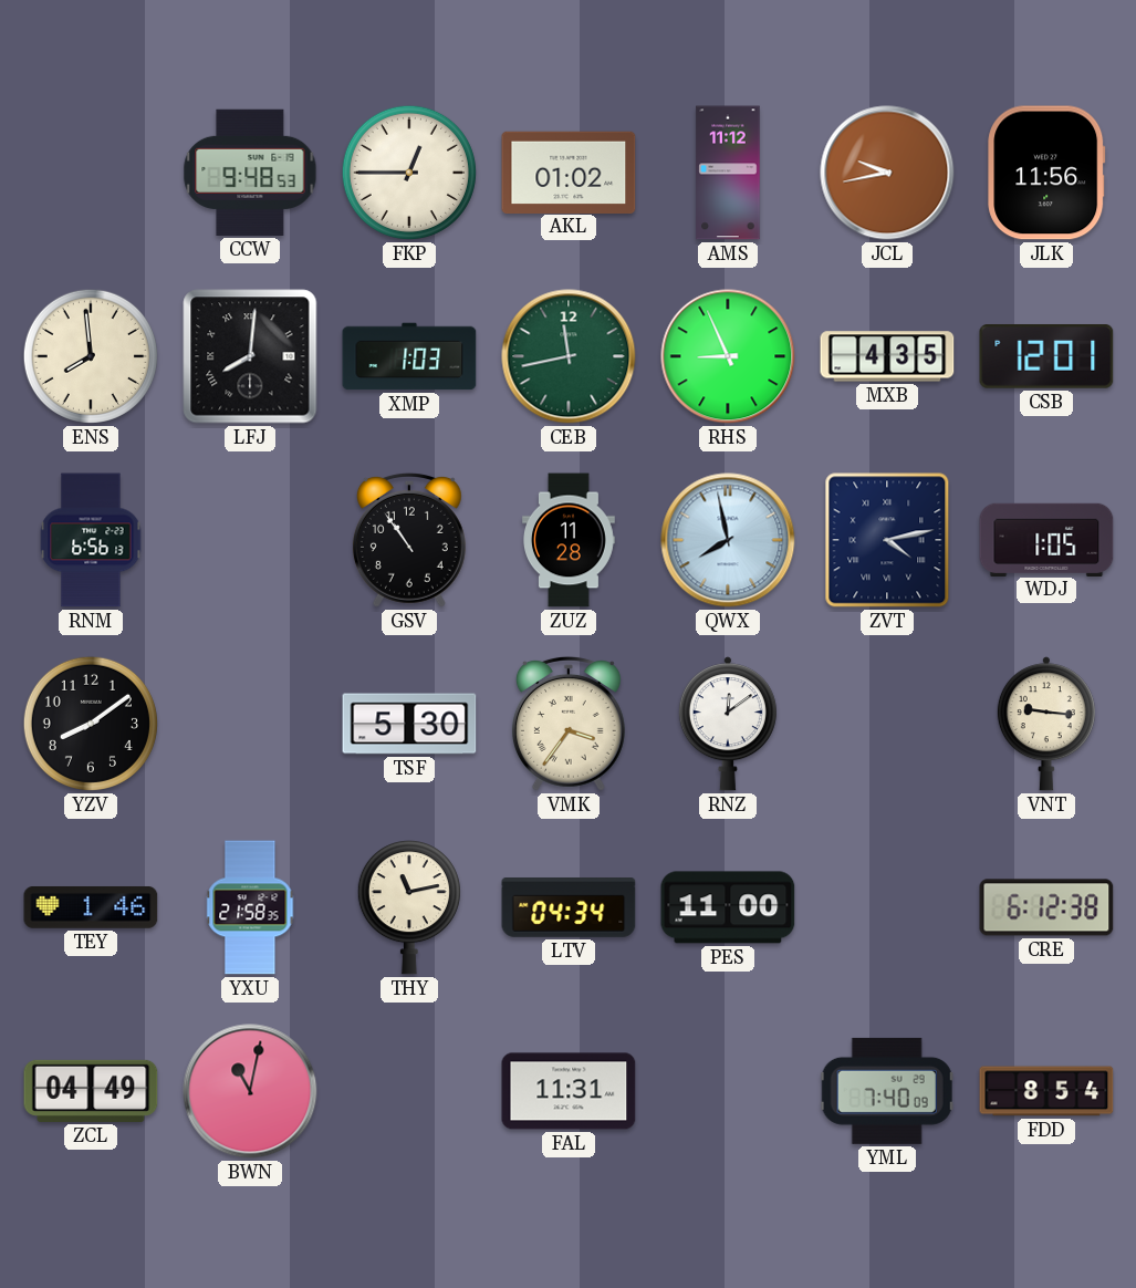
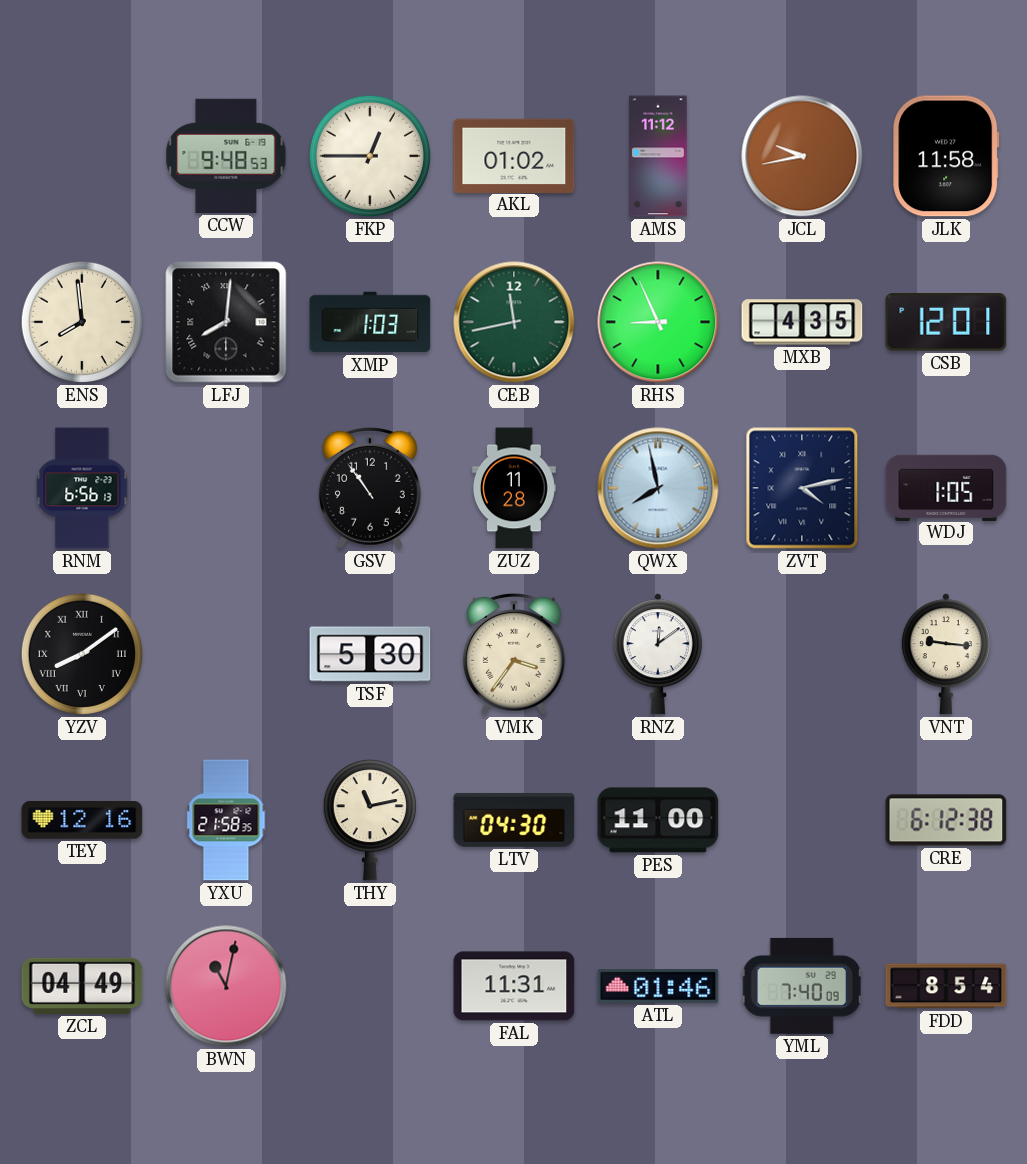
JLK: 11:56 -> 11:58 (946, 156)
YZV numerals: Arabic -> Roman (82, 654)
TEY: 1:46 -> 12:16 (82, 820)
LTV: 04:34 -> 04:30 (514, 821)
ATL: none -> 01:46 (658, 986)
